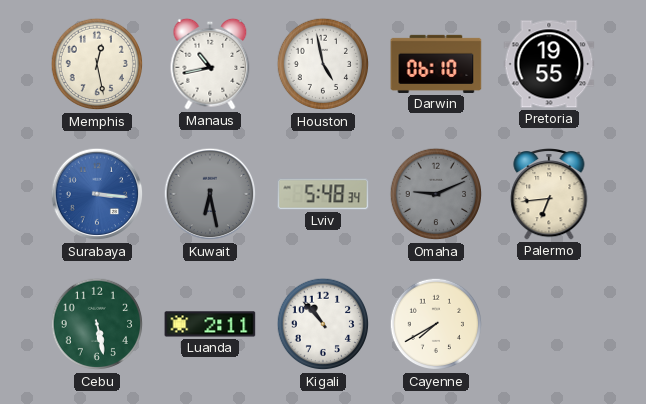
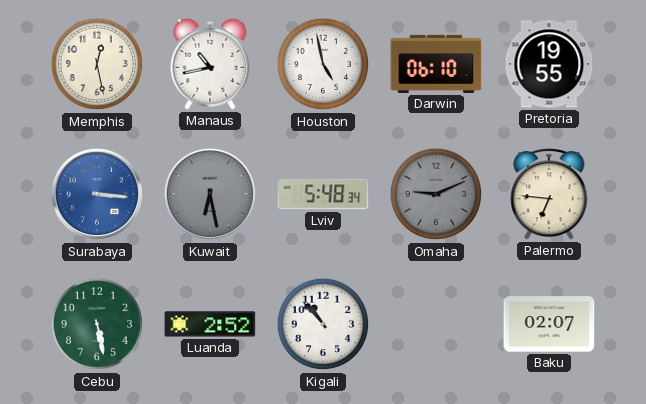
Palermo: 6:44 -> 6:46 (549, 194)
Luanda: 2:11 -> 2:52 (210, 324)
Cayenne: 7:40 -> none (436, 324)
Baku: none -> 02:07 (549, 324)
